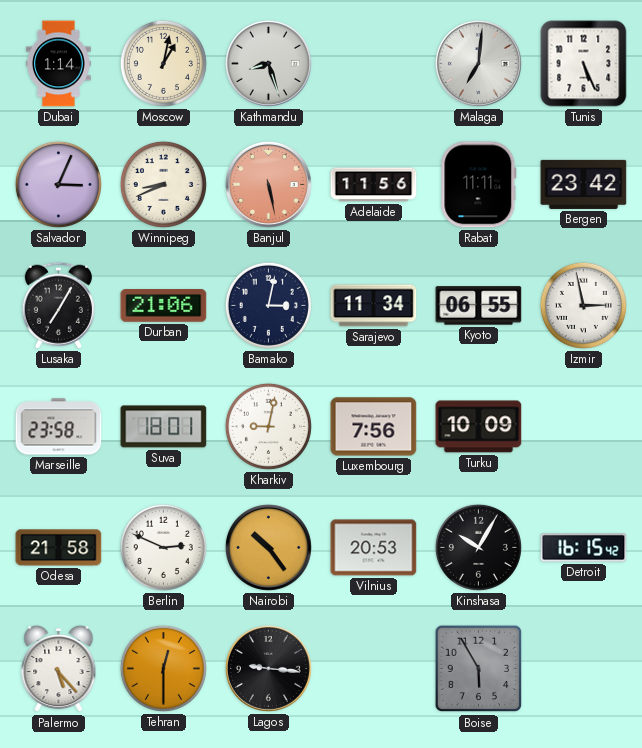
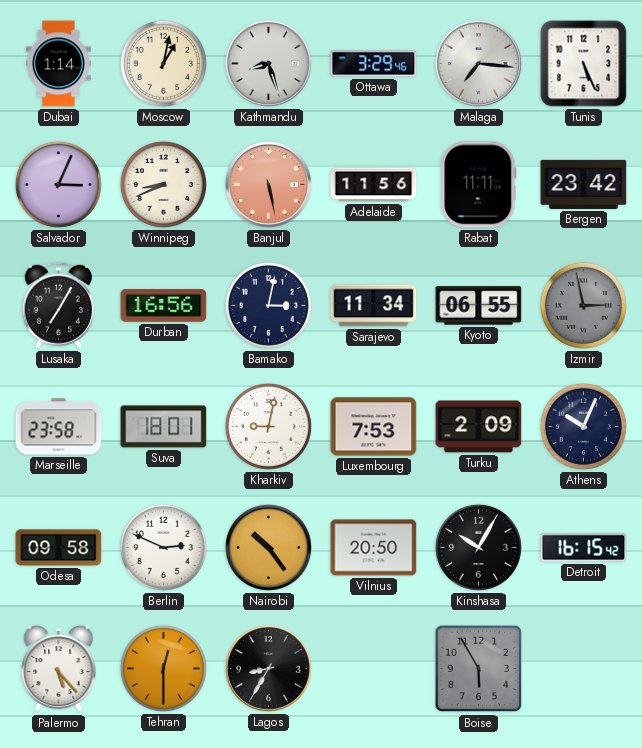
Ottawa: none -> 3:29 (374, 64)
Malaga: 7:01 -> 7:16 (478, 63)
Durban: 21:06 -> 16:56 (164, 306)
Izmir dial: white -> grey (583, 305)
Luxembourg: 7:56 -> 7:53 (374, 427)
Turku: 10:09 -> 2:09 (479, 427)
Athens: none -> 10:04 (583, 426)
Odesa: 21:58 -> 09:58 (59, 548)
Vilnius: 20:53 -> 20:50 (374, 548)
Lagos: 9:16 -> 8:35 (268, 668)
